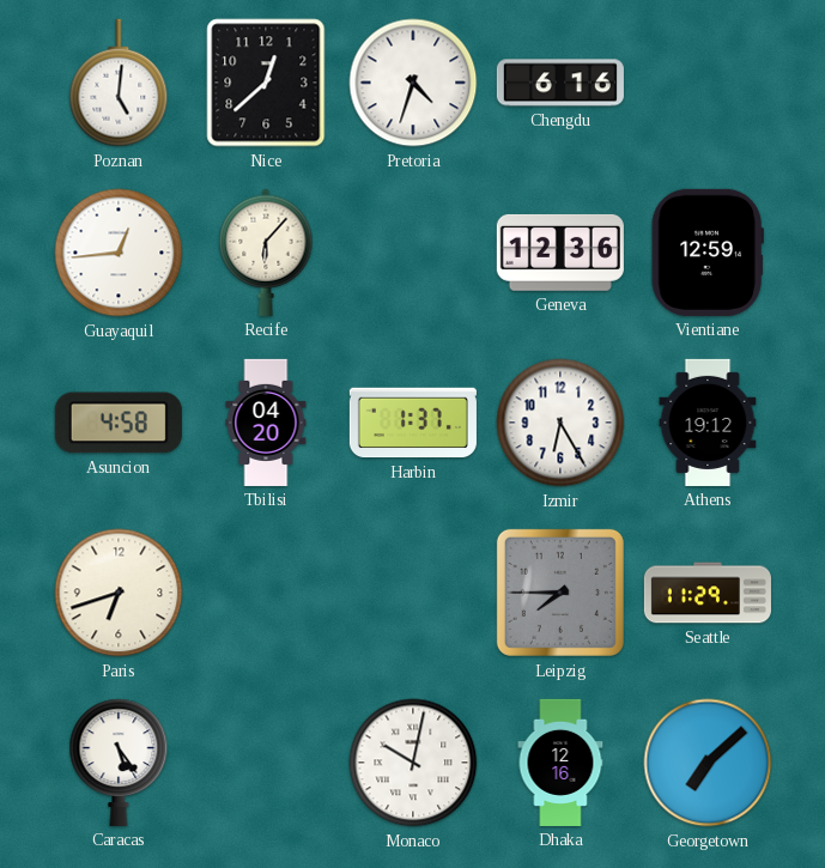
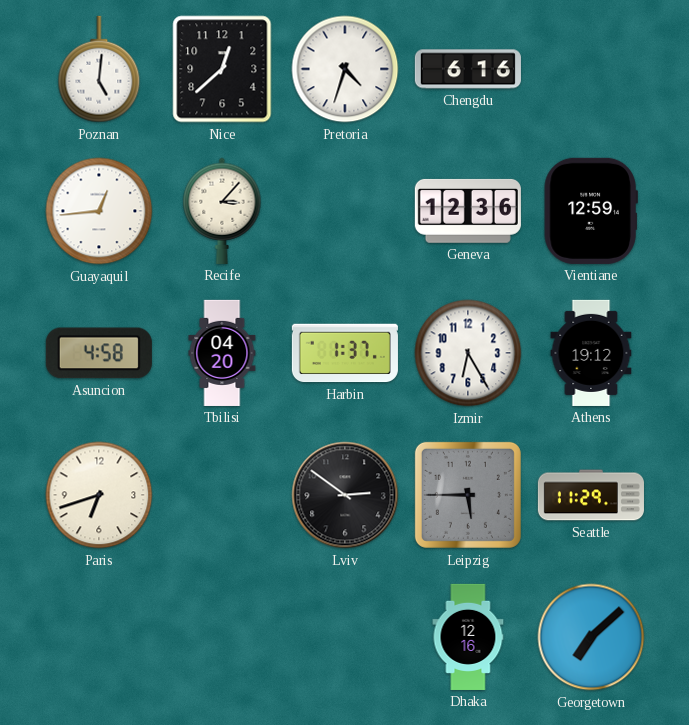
Recife: 6:07 -> 3:07 (222, 211)
Lviv: none -> 2:51 (345, 495)
Leipzig: 7:45 -> 5:45 (468, 495)
Caracas: 5:24 -> none (119, 763)
Monaco: 10:02 -> none (413, 763)
